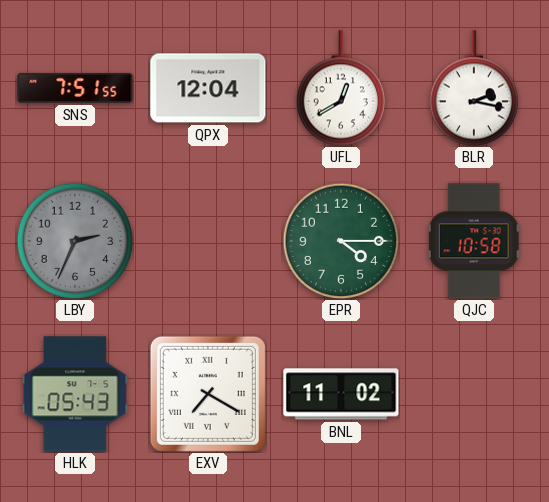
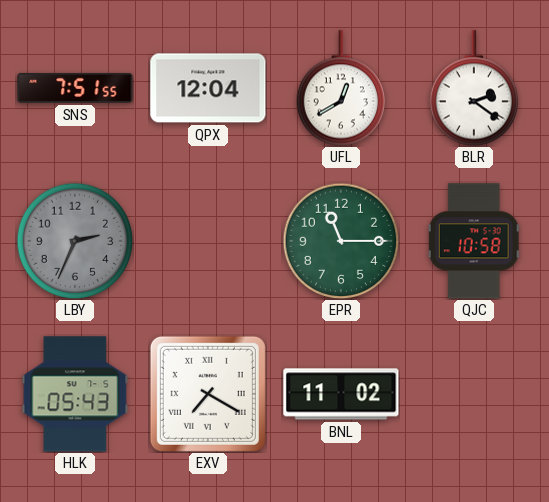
BLR: 2:17 -> 2:21 (473, 88)
EPR: 4:15 -> 11:15 (341, 241)
